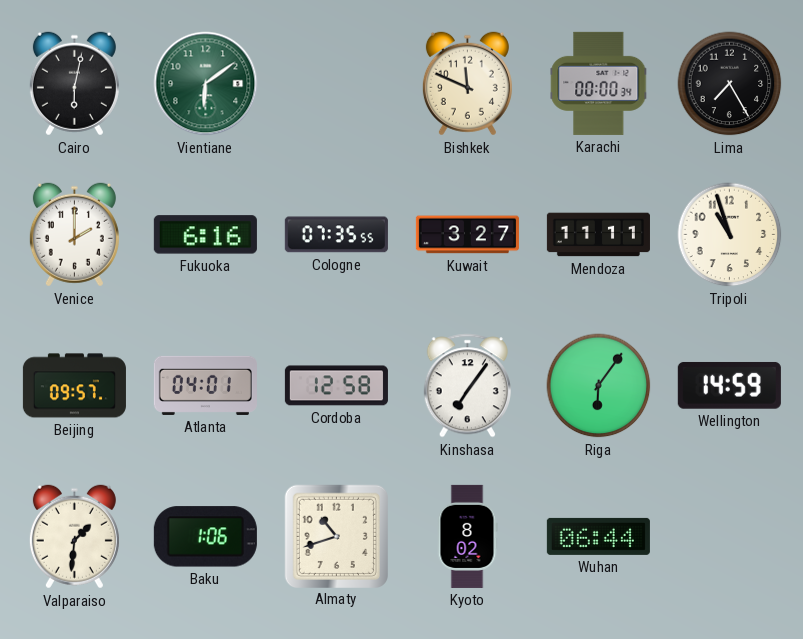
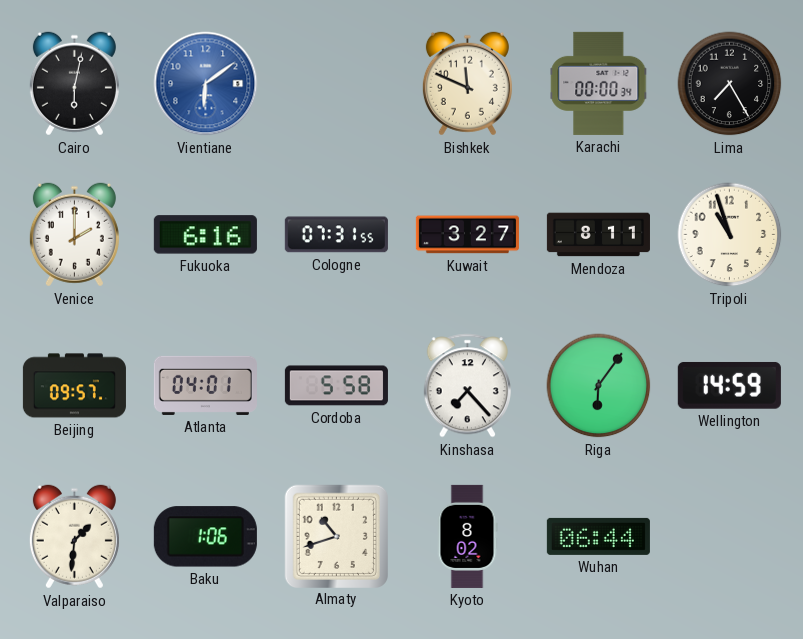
Vientiane dial: green -> blue (206, 84)
Cologne: 07:35 -> 07:31 (336, 235)
Mendoza: 11:11 -> 8:11 (598, 235)
Cordoba: 12:58 -> 5:58 (336, 386)
Kinshasa: 7:06 -> 7:23 (467, 386)
